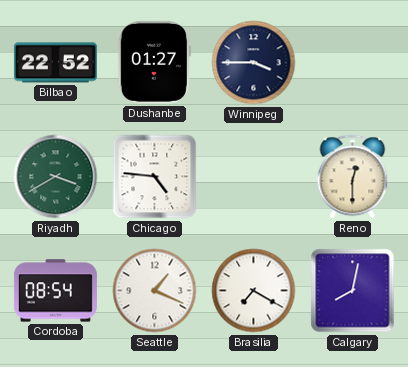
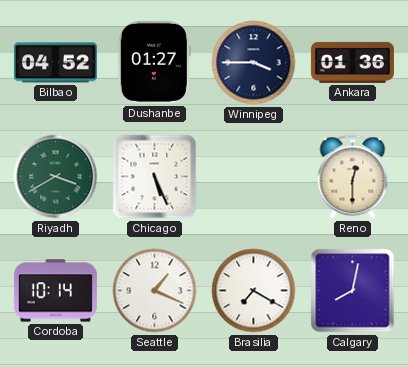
Bilbao: 22:52 -> 04:52 (55, 63)
Ankara: none -> 01:36 (352, 62)
Chicago: 4:46 -> 5:26 (155, 177)
Cordoba: 08:54 -> 10:14 (55, 291)
